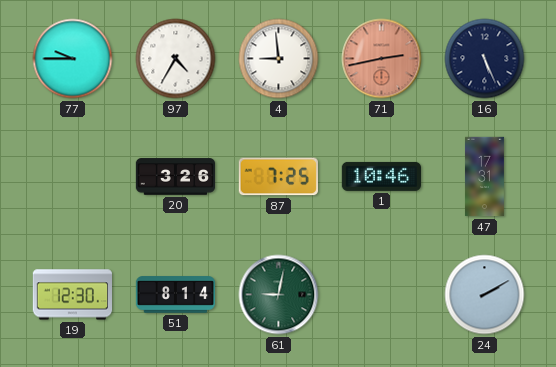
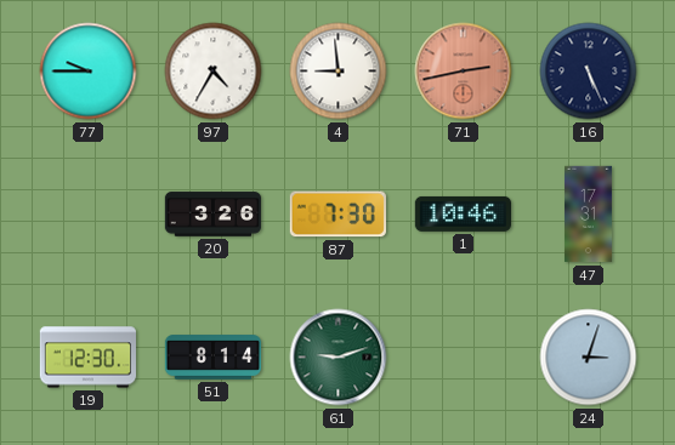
87: 7:25 -> 7:30 (337, 215)
61: 9:02 -> 9:12 (339, 358)
24: 2:10 -> 3:03 (589, 358)
